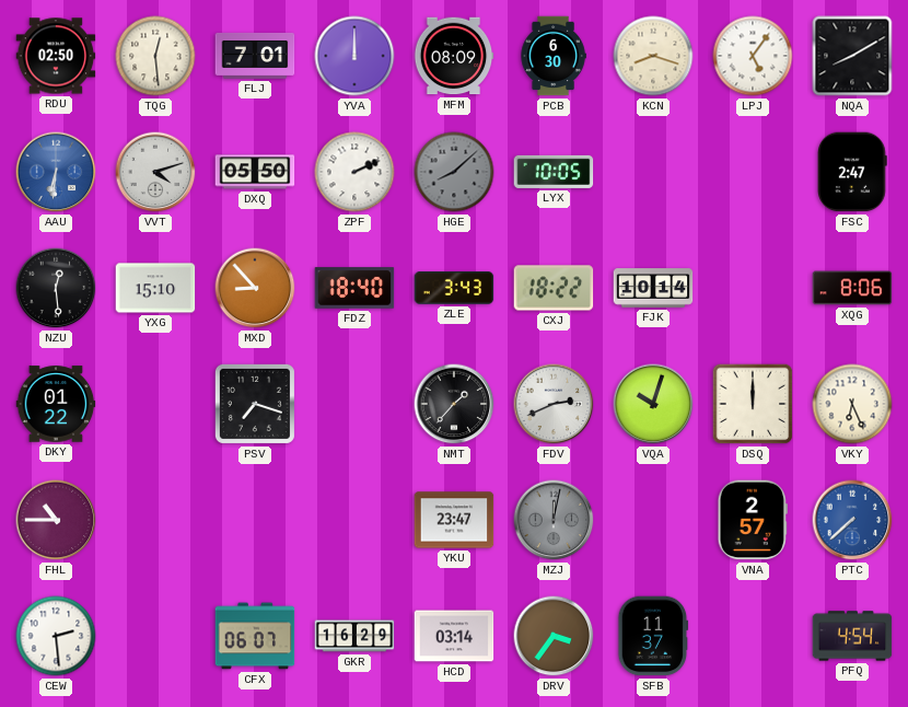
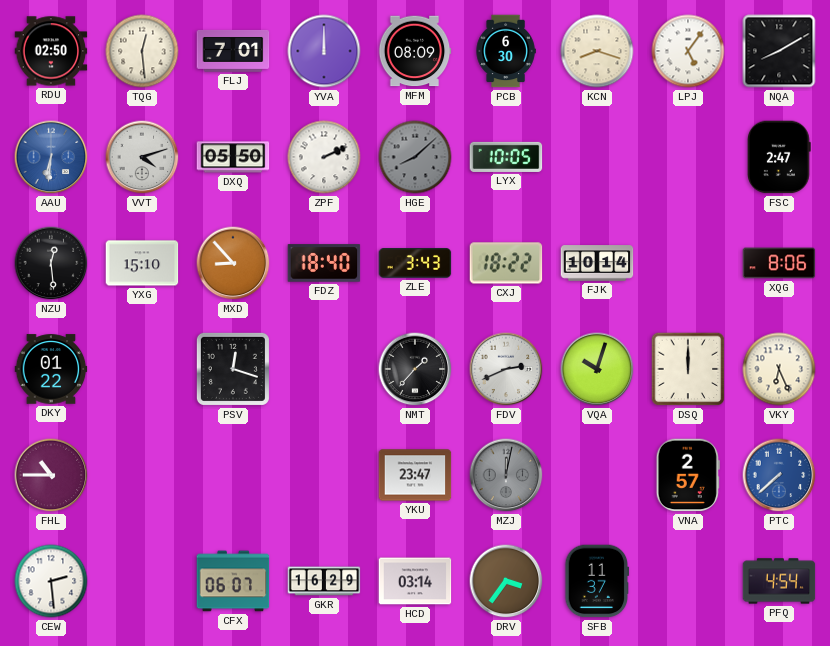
PSV: 7:18 -> 12:18 (233, 369)
